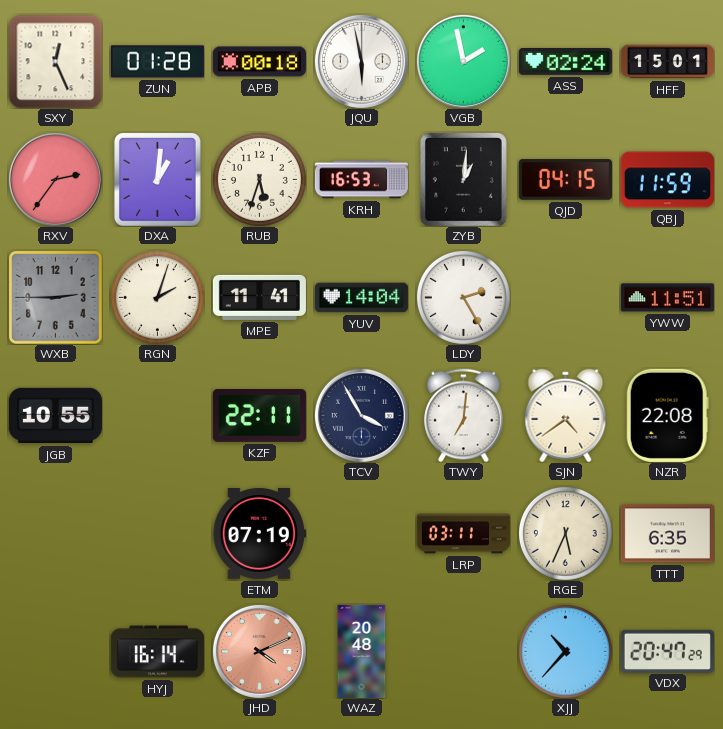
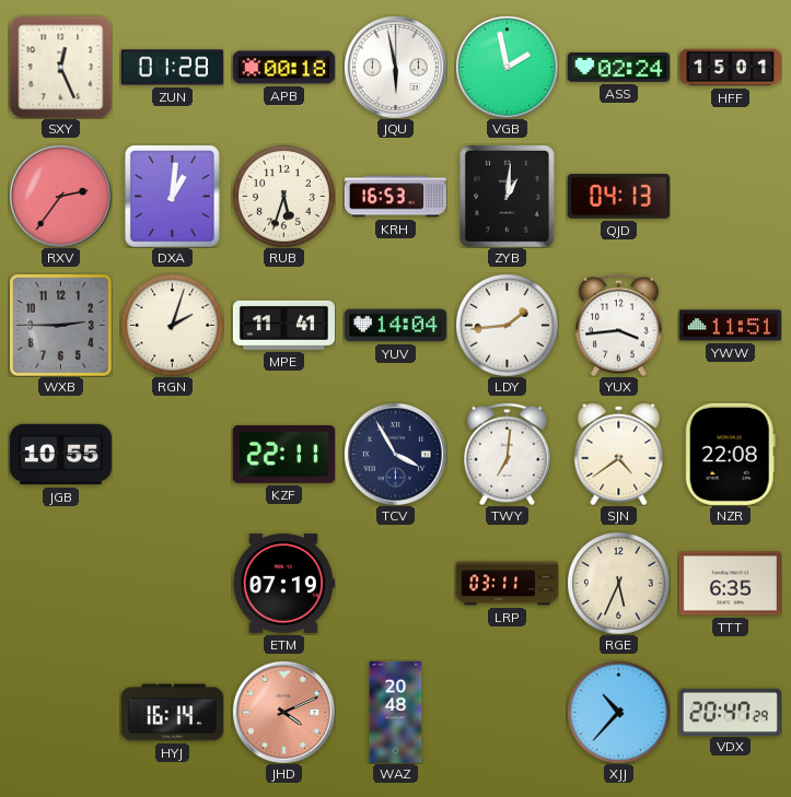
QJD: 04:15 -> 04:13 (618, 197)
QBJ: 11:59 -> none (667, 180)
LDY: 2:25 -> 1:44 (507, 325)
YUX: none -> 3:44 (619, 325)
